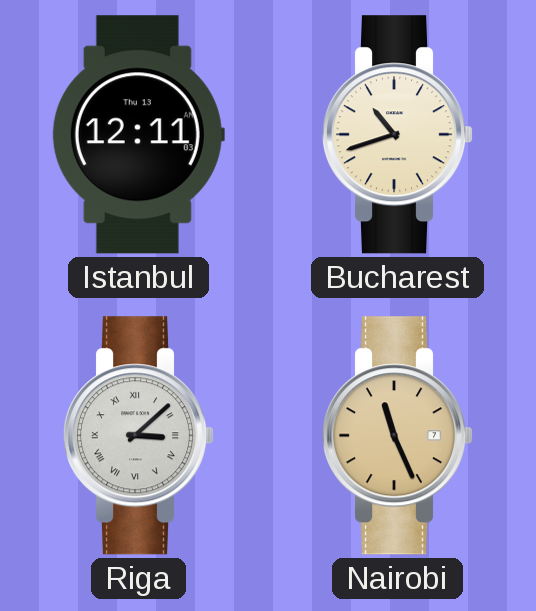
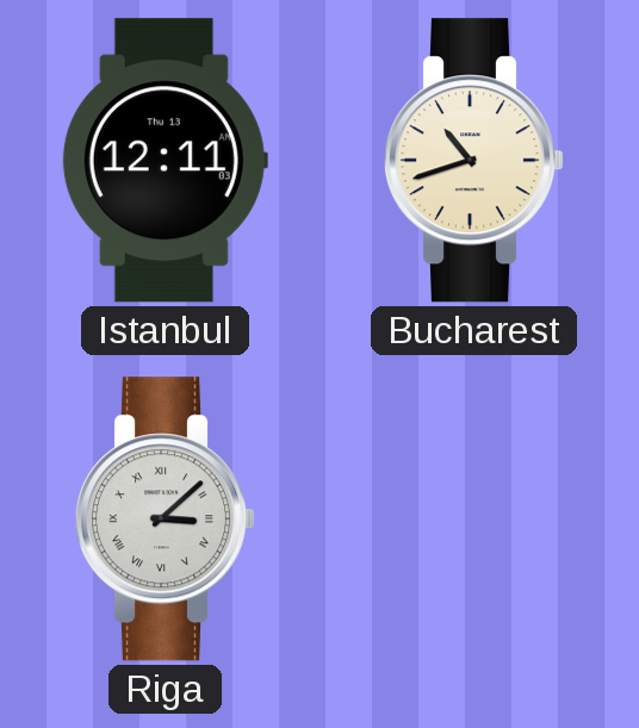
Nairobi: 11:26 -> none (398, 436)
